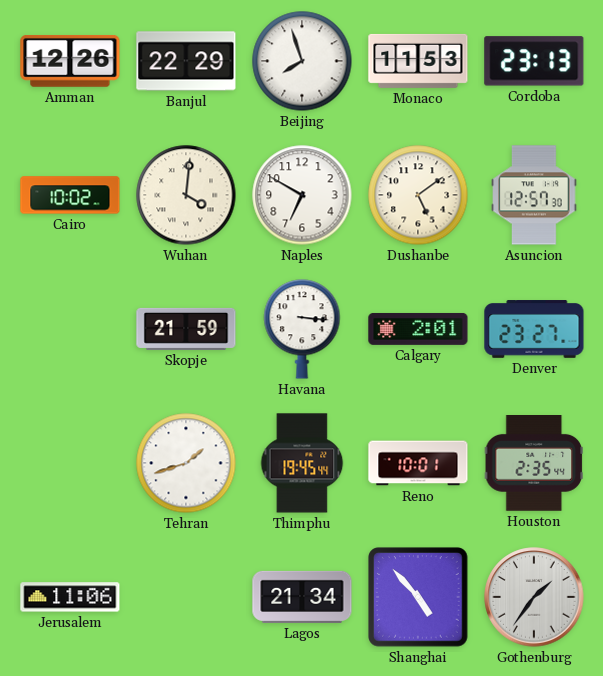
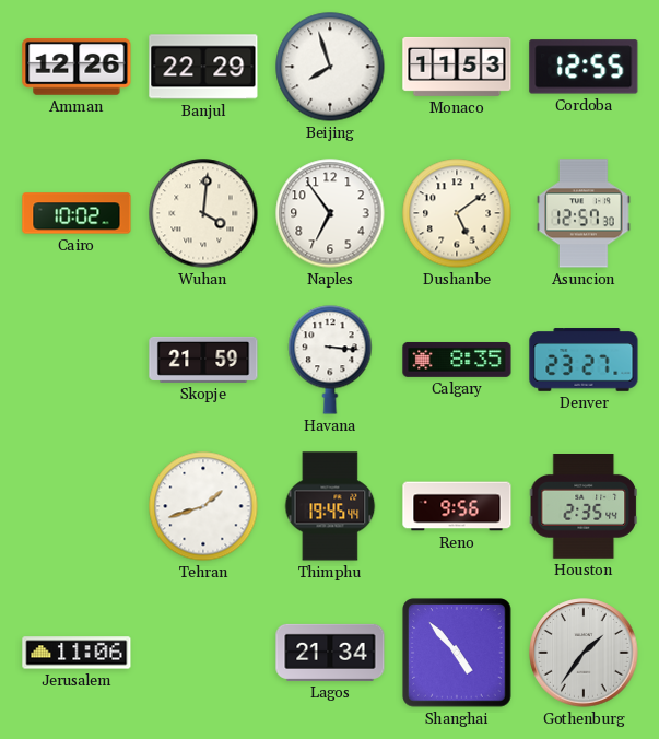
Cordoba: 23:13 -> 12:55 (584, 67)
Naples: 6:50 -> 6:54 (330, 213)
Calgary: 2:01 -> 8:35 (457, 360)
Reno: 10:01 -> 9:56 (457, 506)
